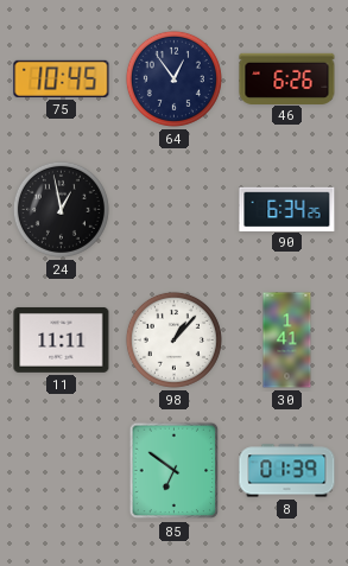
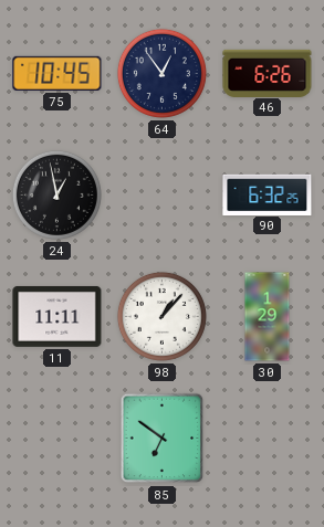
90: 6:34 -> 6:32 (268, 194)
30: 1:41 -> 1:29 (268, 317)
8: 01:39 -> none (287, 471)
